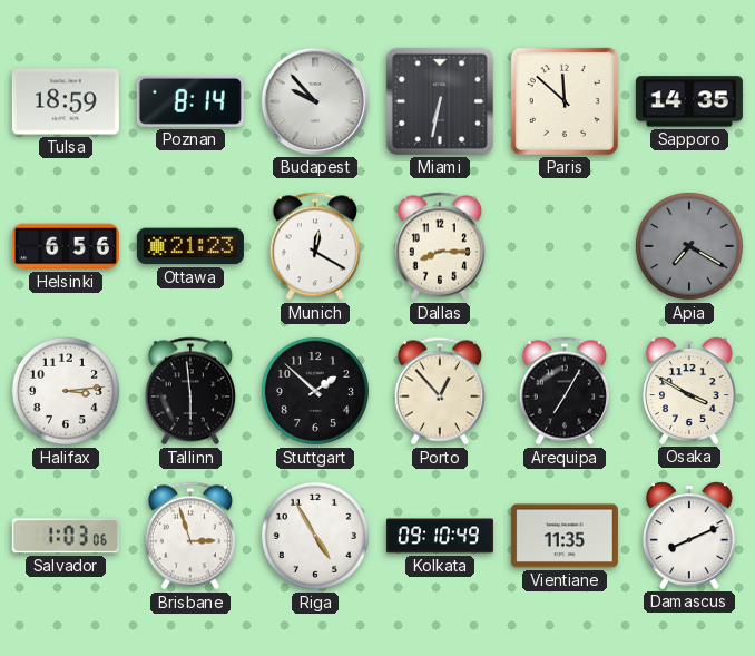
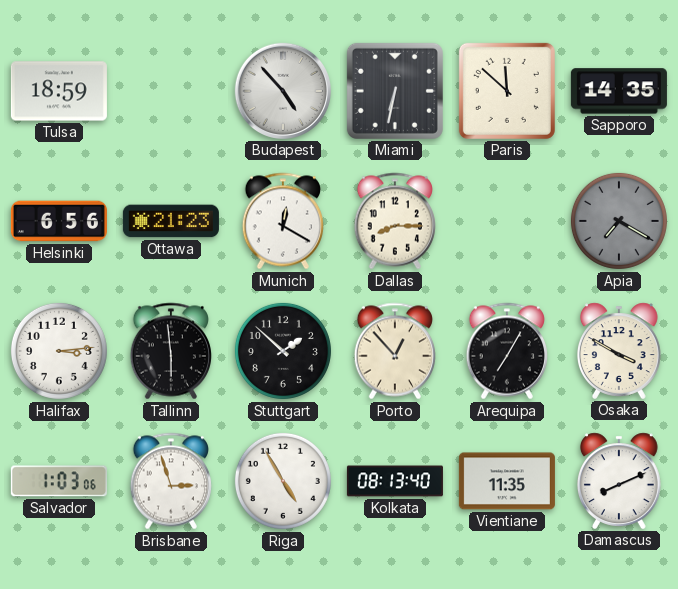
Poznan: 8:14 -> none (190, 101)
Budapest: 9:53 -> 4:53 (283, 91)
Kolkata: 09:10 -> 08:13 (395, 481)
